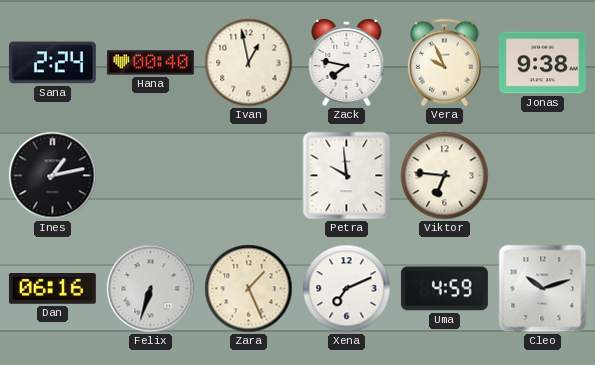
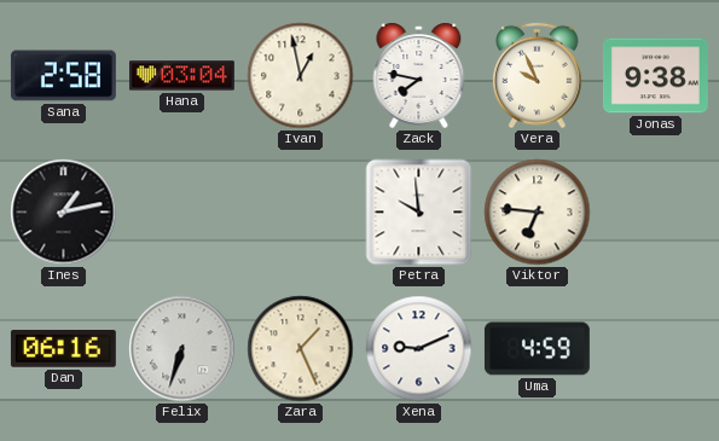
Sana: 2:24 -> 2:58 (63, 76)
Hana: 00:40 -> 03:04 (181, 76)
Xena: 7:11 -> 9:11 (419, 349)
Cleo: 10:12 -> none (543, 289)
